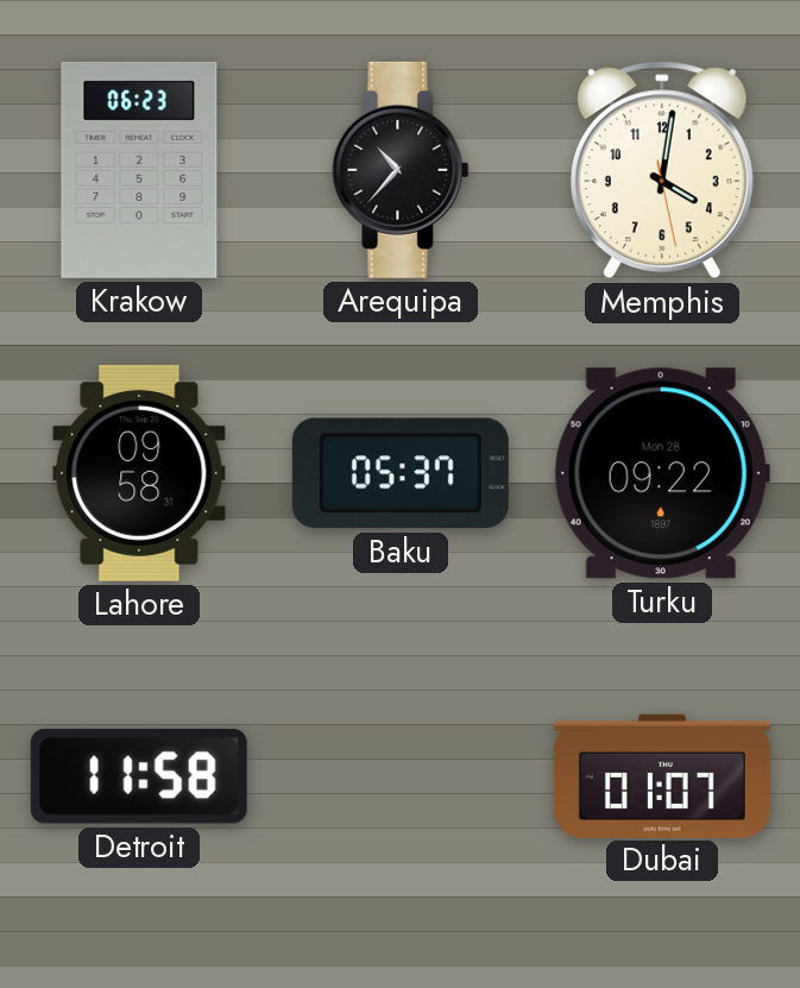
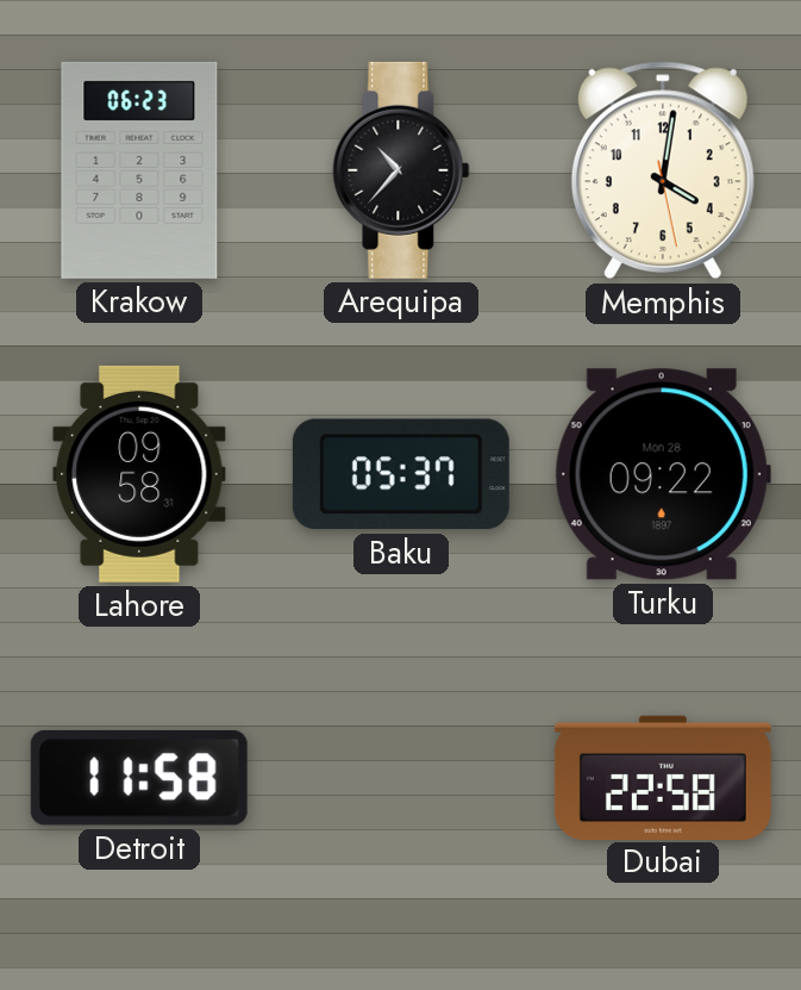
Dubai: 01:07 -> 22:58 (663, 777)
